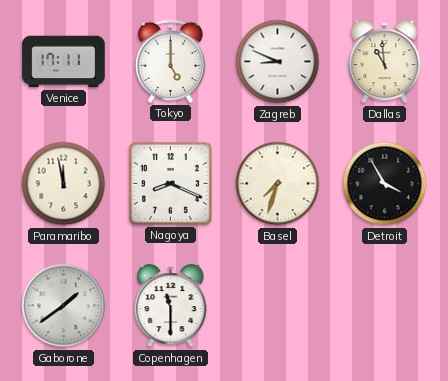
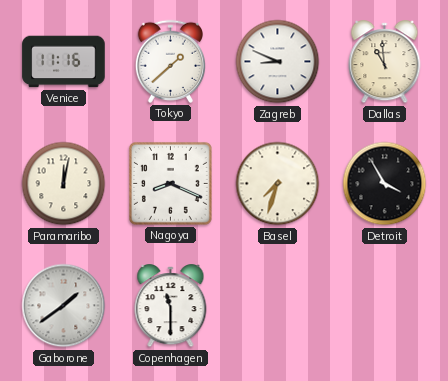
Venice: 17:11 -> 11:16 (64, 62)
Tokyo: 5:00 -> 1:38 (170, 61)
Paramaribo: 11:58 -> 12:02 (64, 184)
